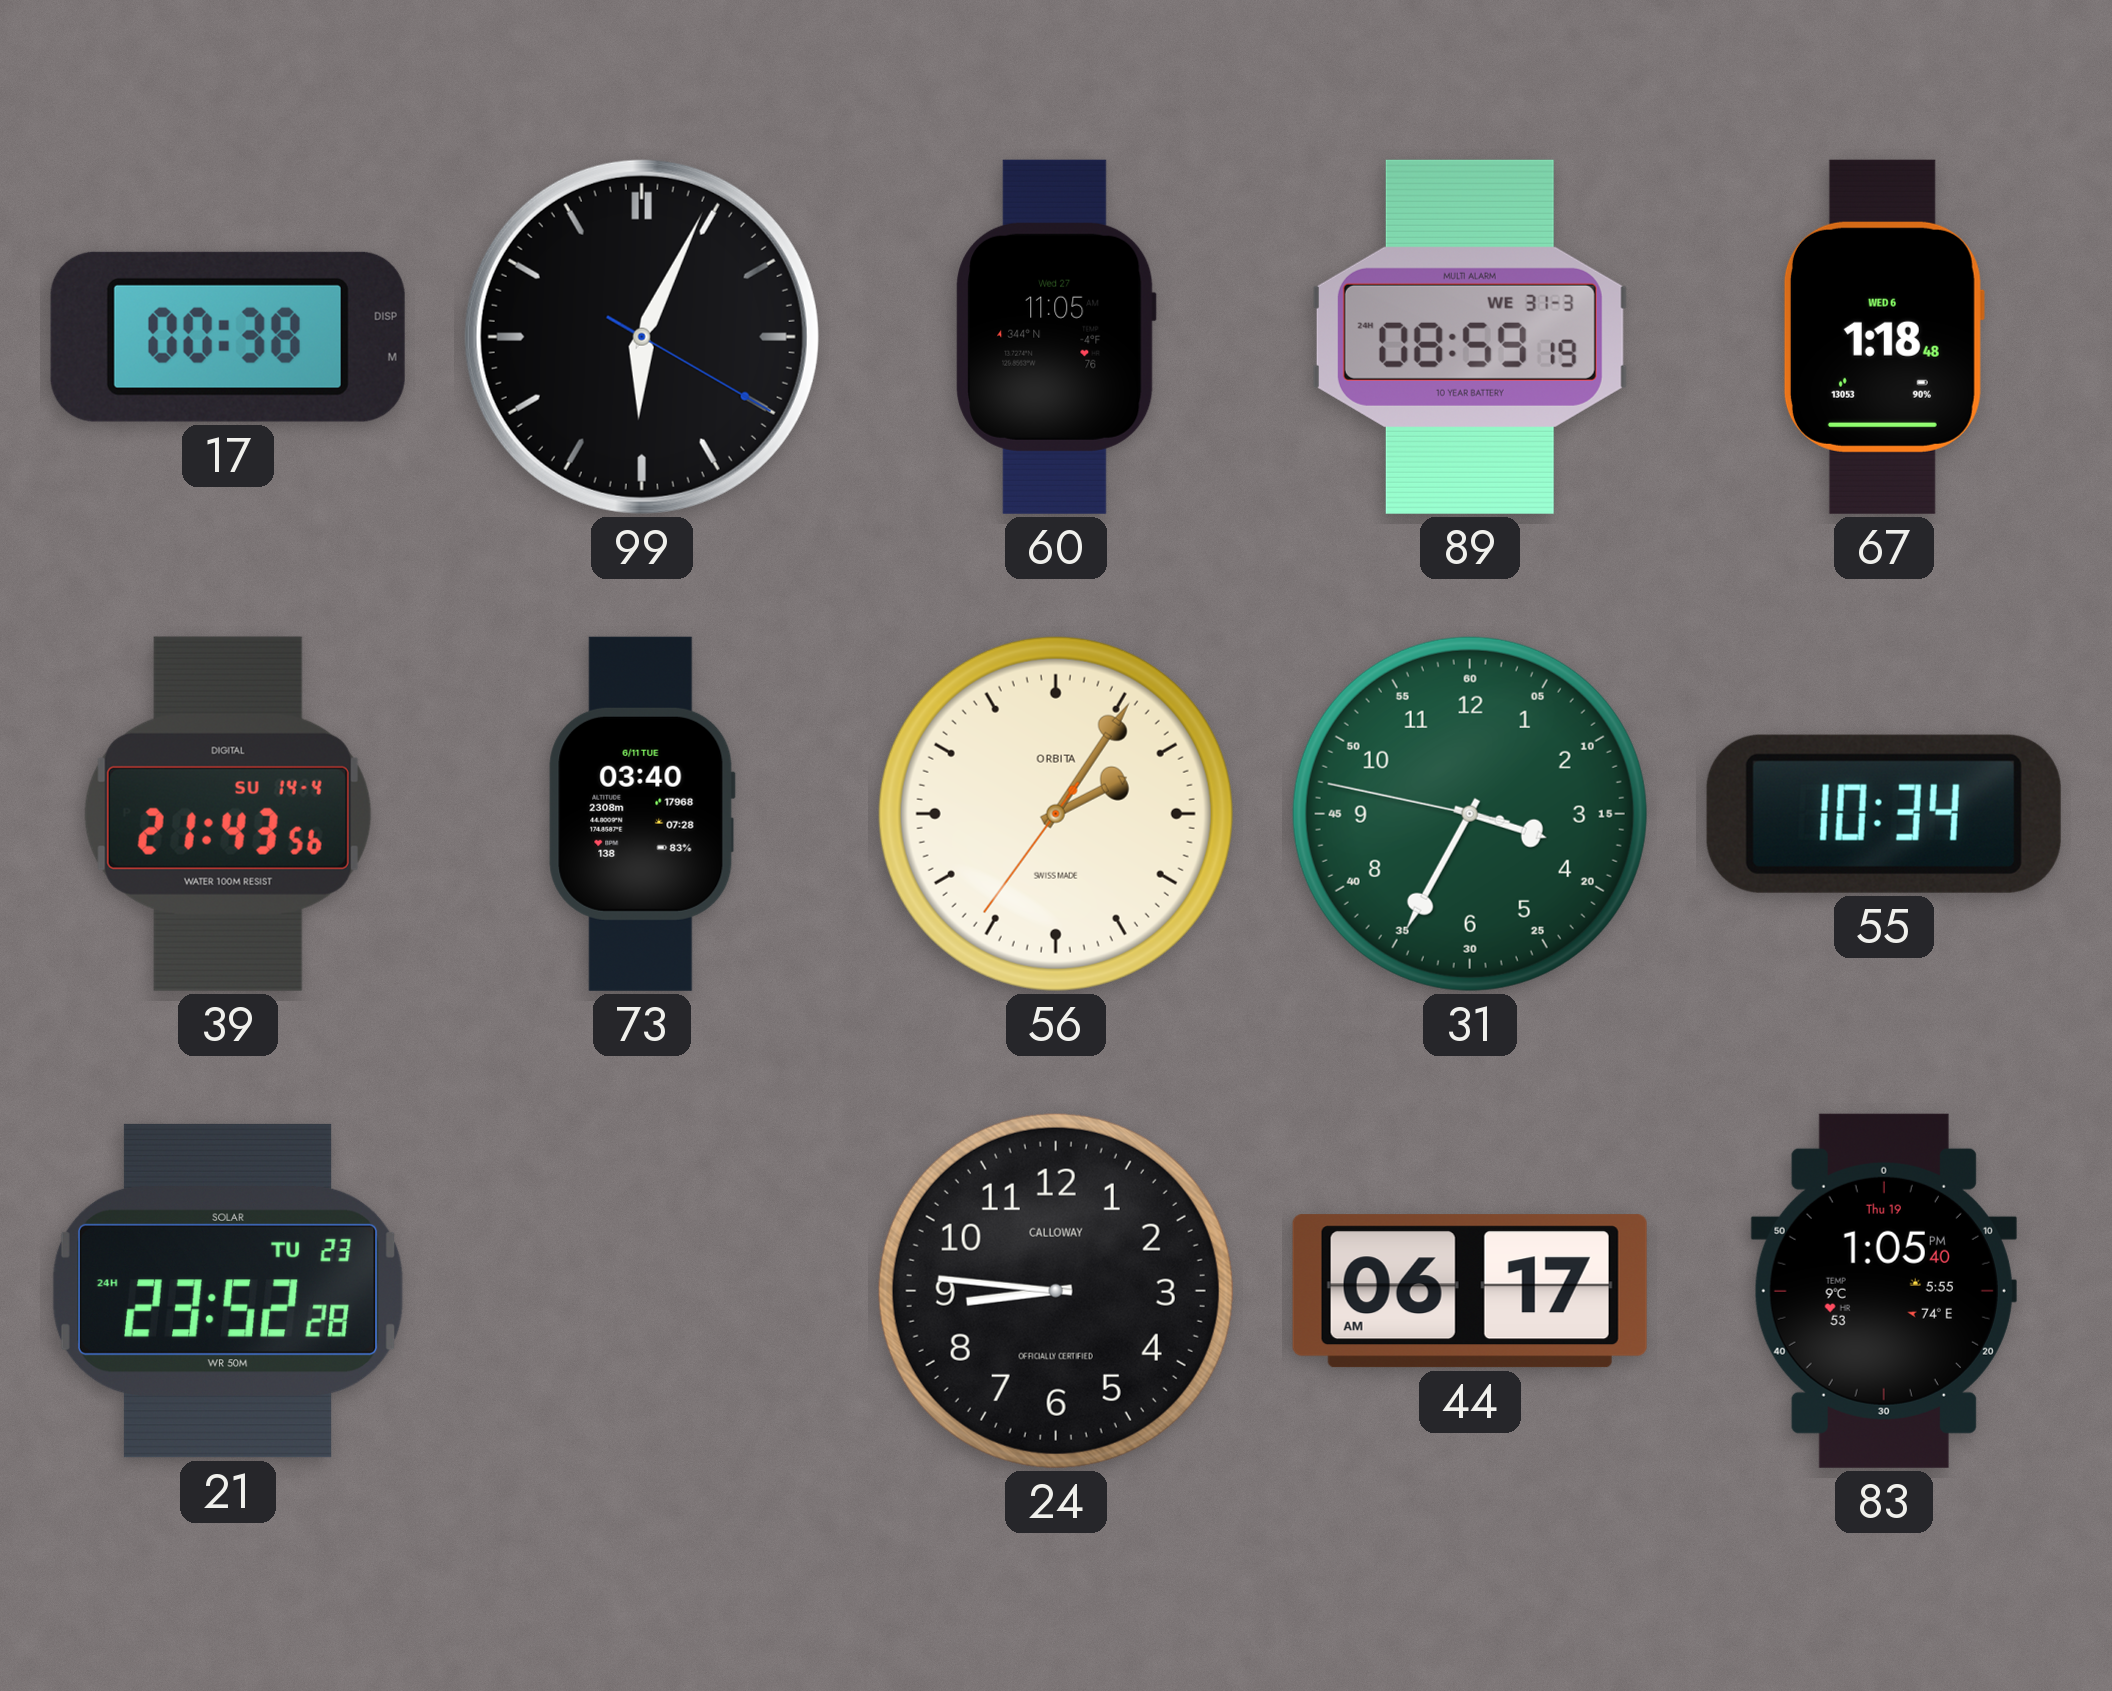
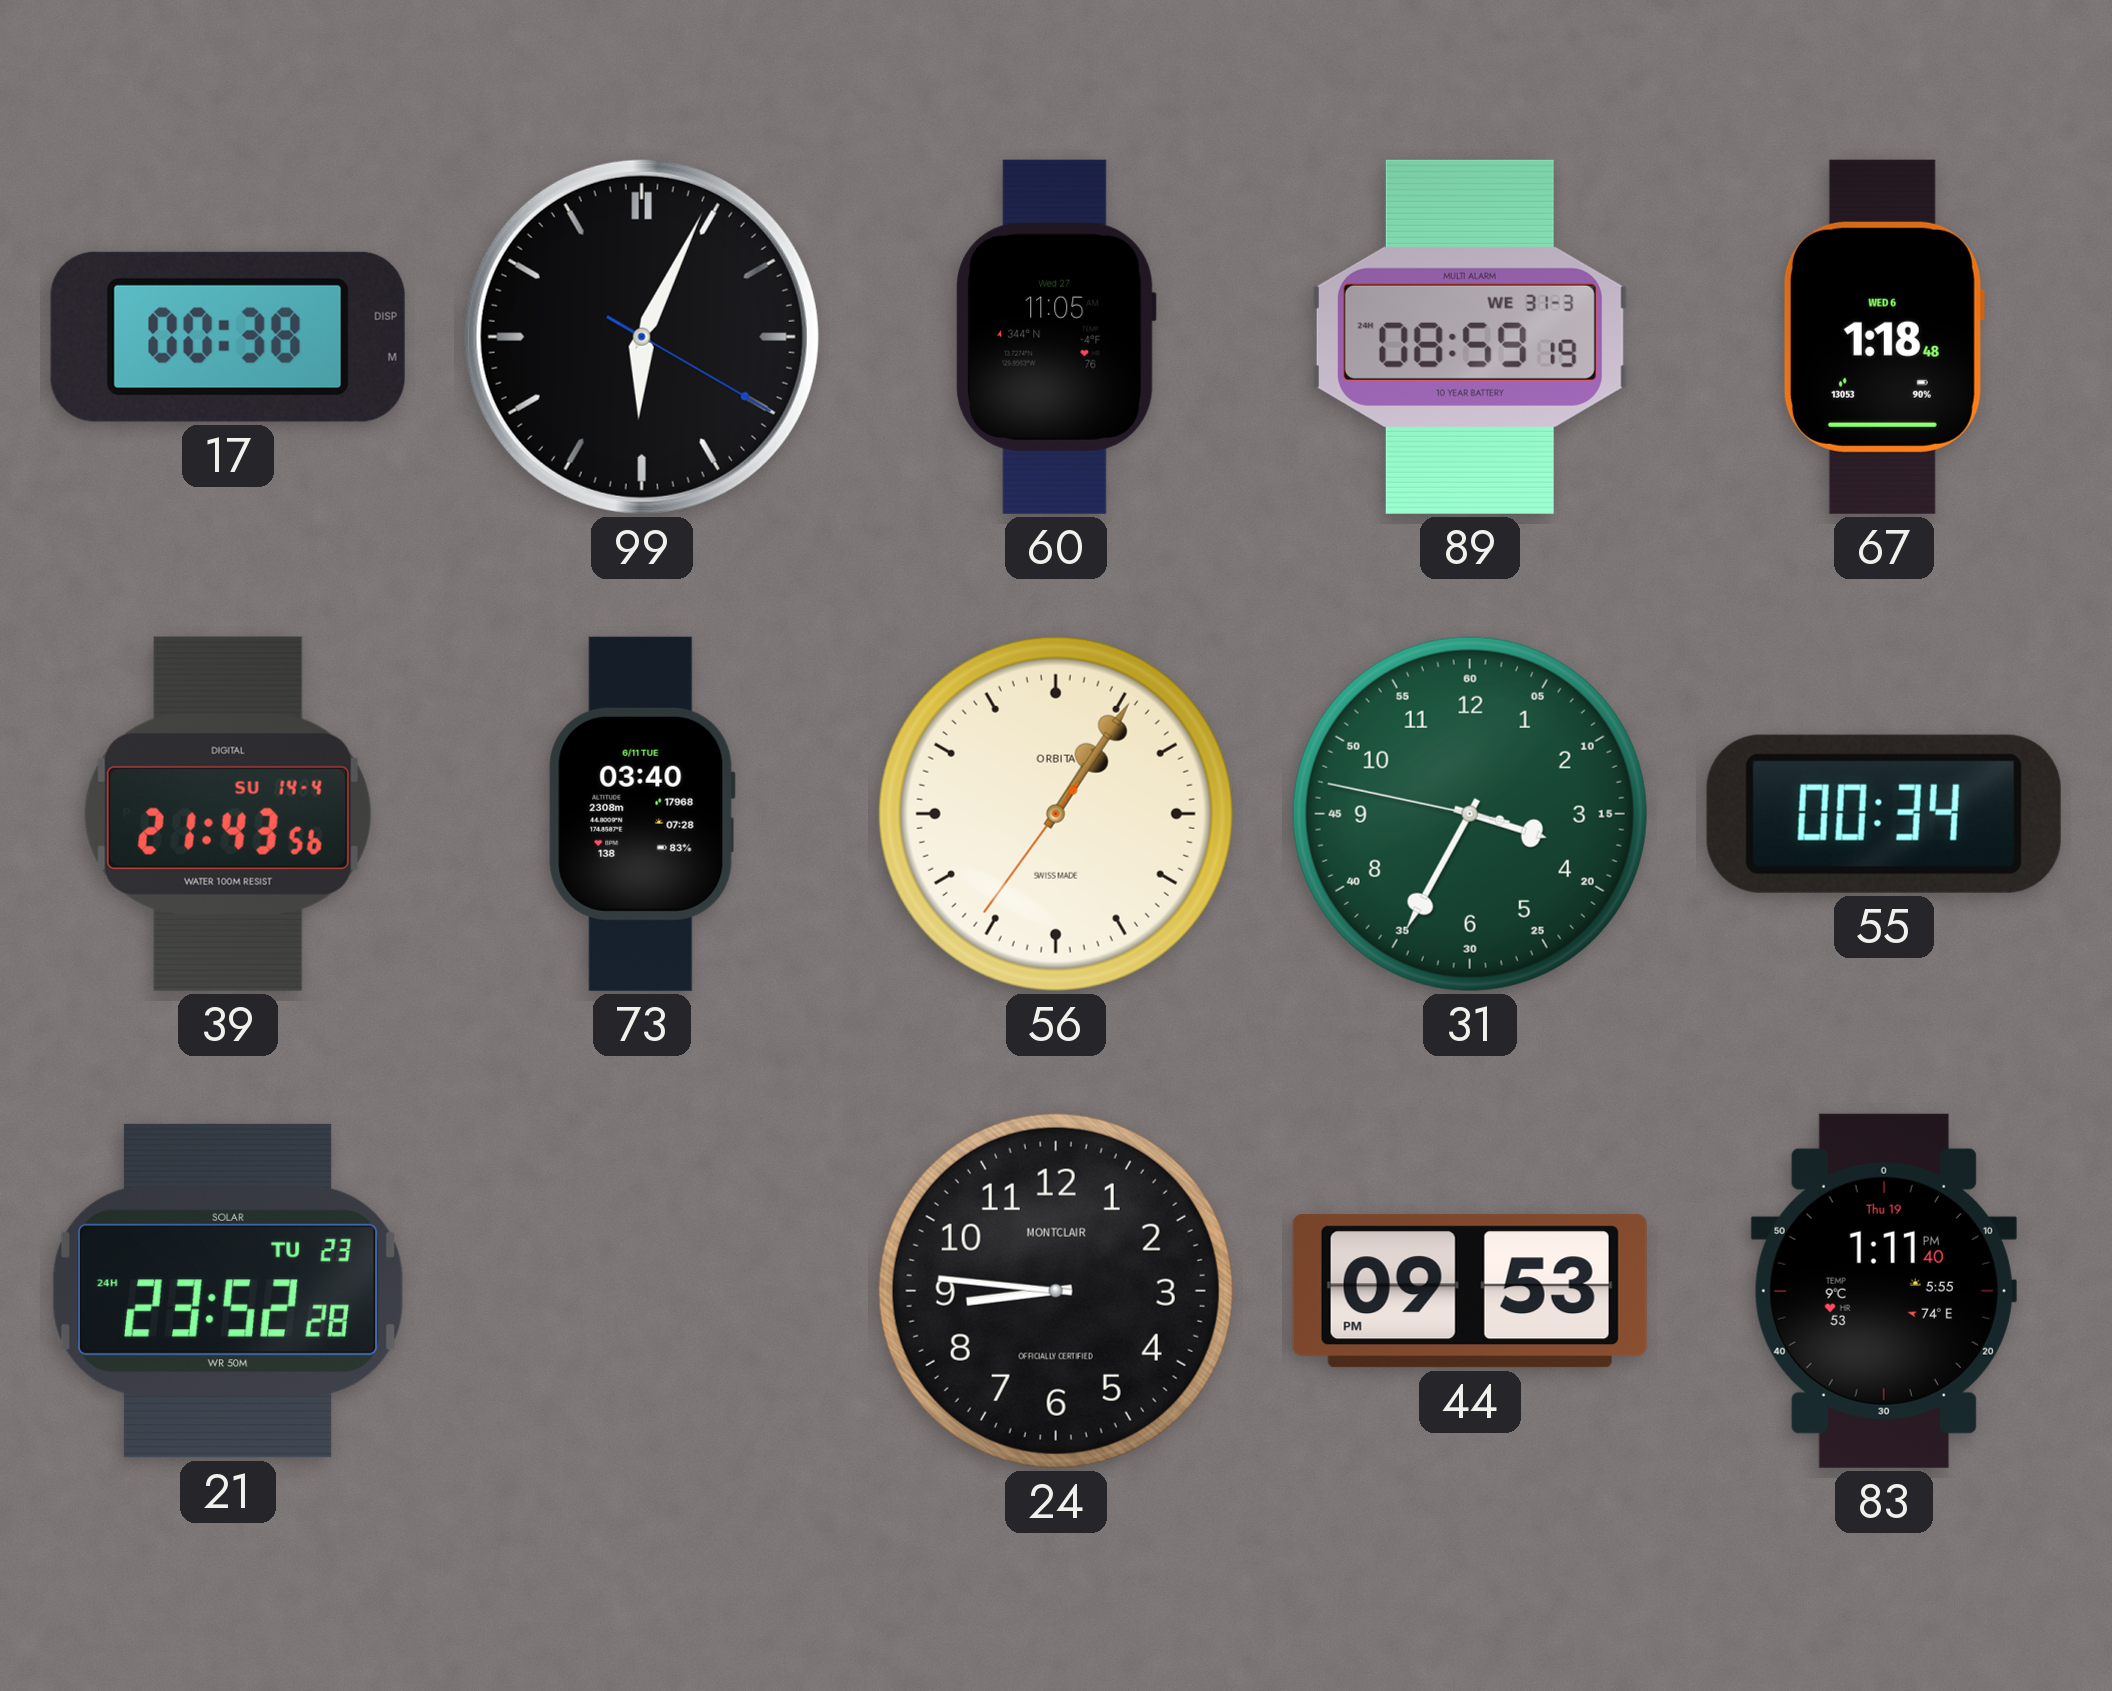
56: 2:05 -> 1:05 (1056, 814)
55: 10:34 -> 00:34 (1884, 814)
24 brand: CALLOWAY -> MONTCLAIR (1056, 1291)
44: 06:17 -> 09:53 (1470, 1291)
83: 1:05 -> 1:11 (1884, 1291)
